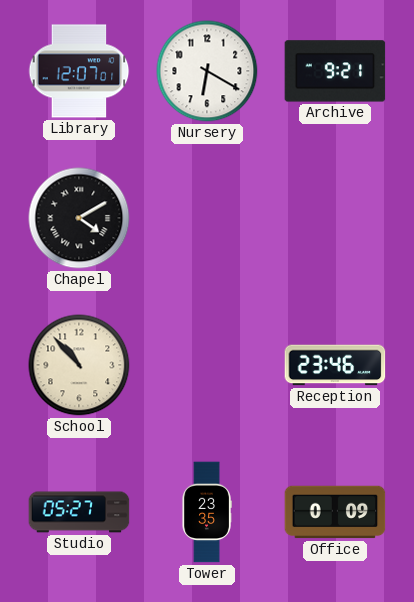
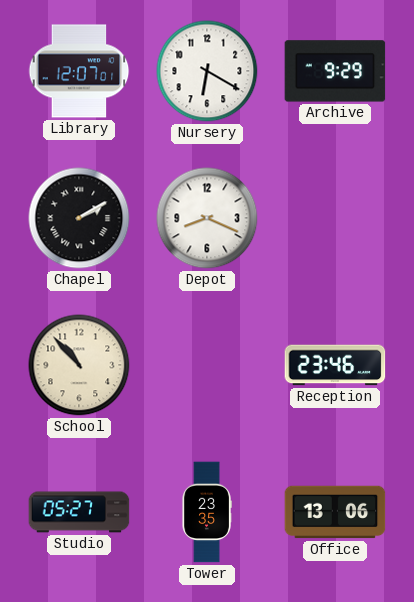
Archive: 9:21 -> 9:29 (335, 71)
Chapel: 4:10 -> 2:10 (79, 218)
Depot: none -> 8:19 (207, 218)
Office: 0:09 -> 13:06 (335, 512)
